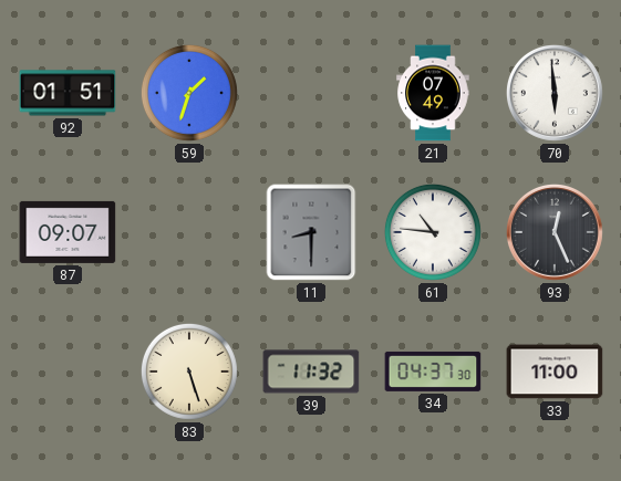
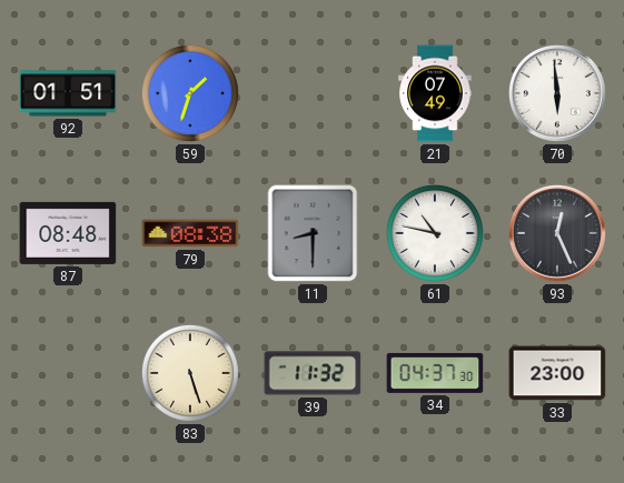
87: 09:07 -> 08:48 (68, 233)
79: none -> 08:38 (190, 233)
61: 10:46 -> 10:47 (435, 233)
33: 11:00 -> 23:00 (557, 373)
